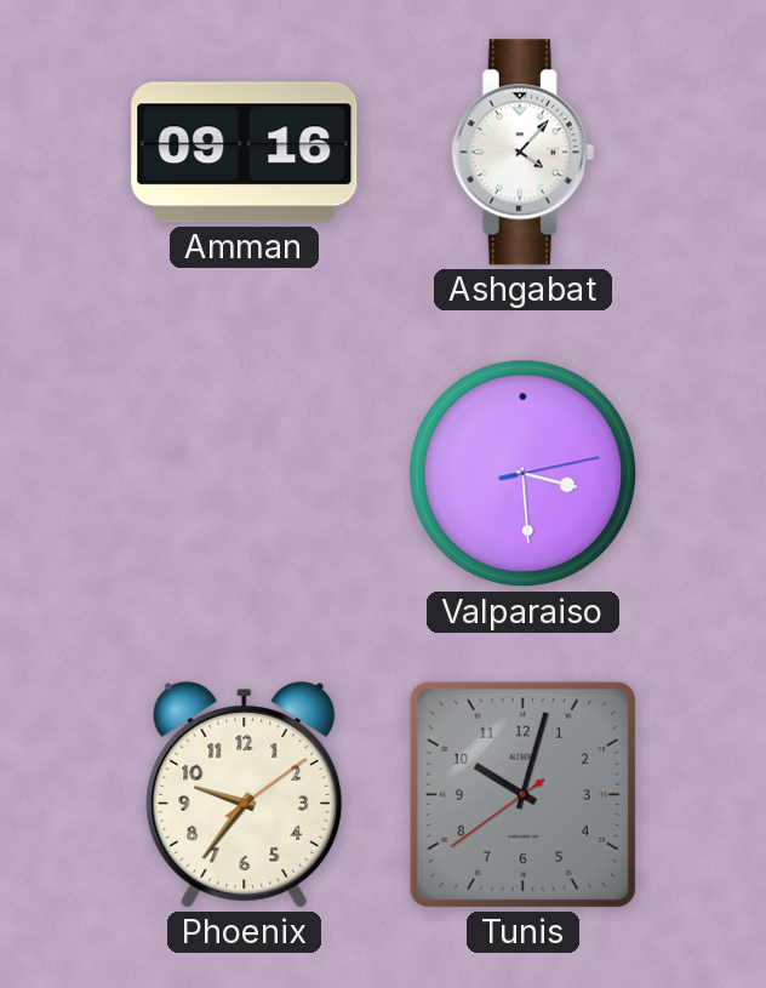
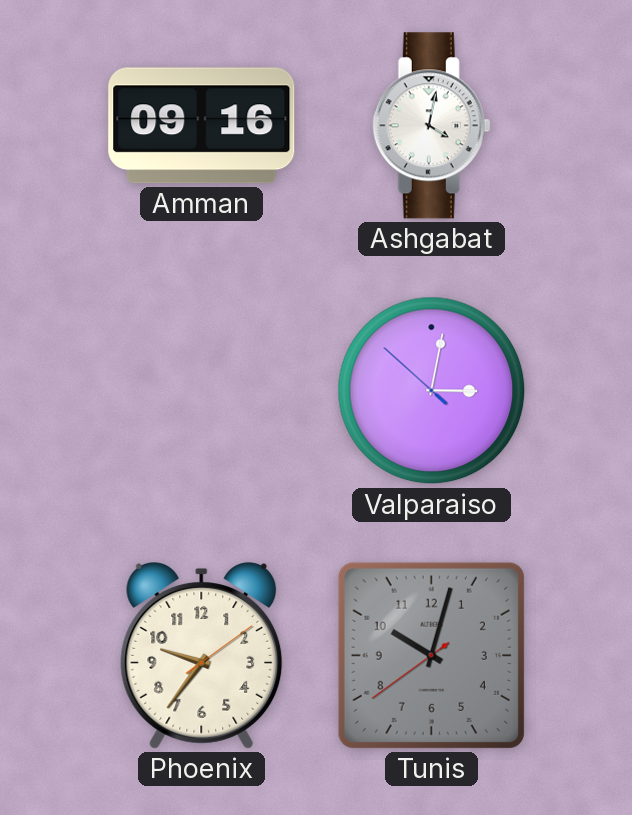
Ashgabat: 4:07 -> 4:02 (432, 126)
Valparaiso: 3:29 -> 3:01 (432, 391)
